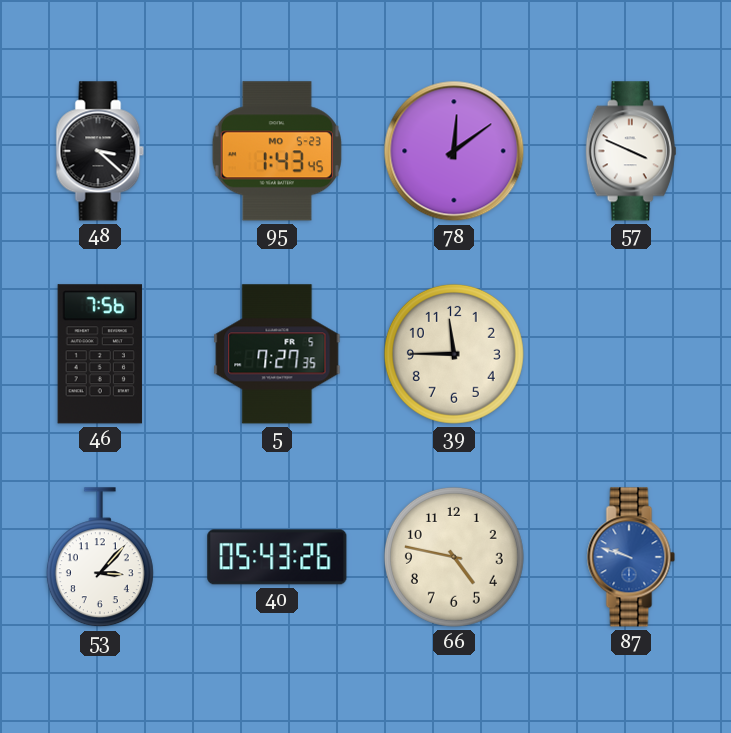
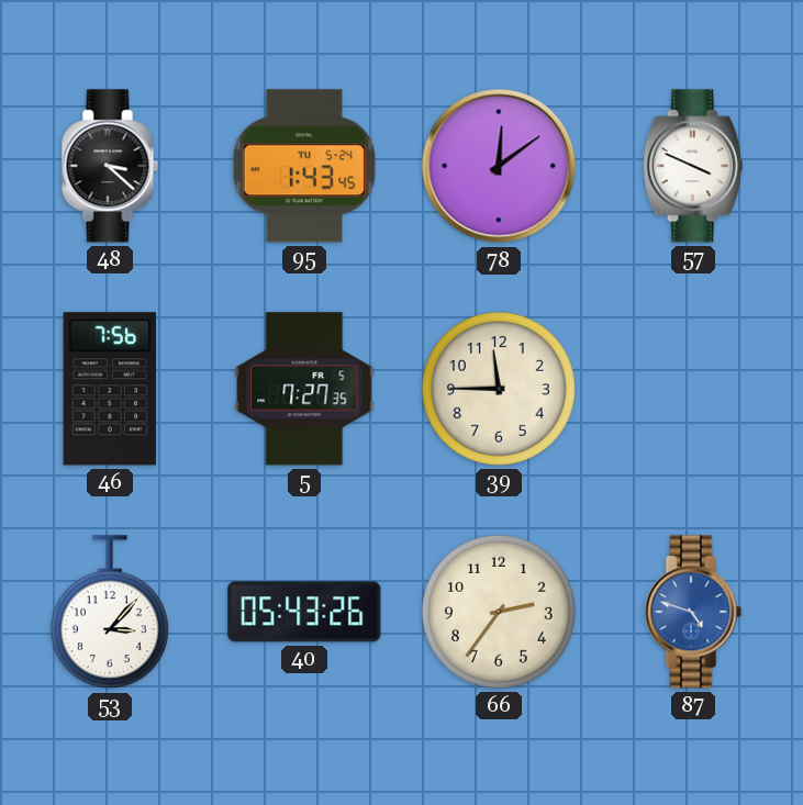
95 date: MO 5-23 -> TU 5-24 (304, 166)
66: 4:47 -> 2:36 (499, 612)
87: 9:48 -> 4:48 (693, 612)
